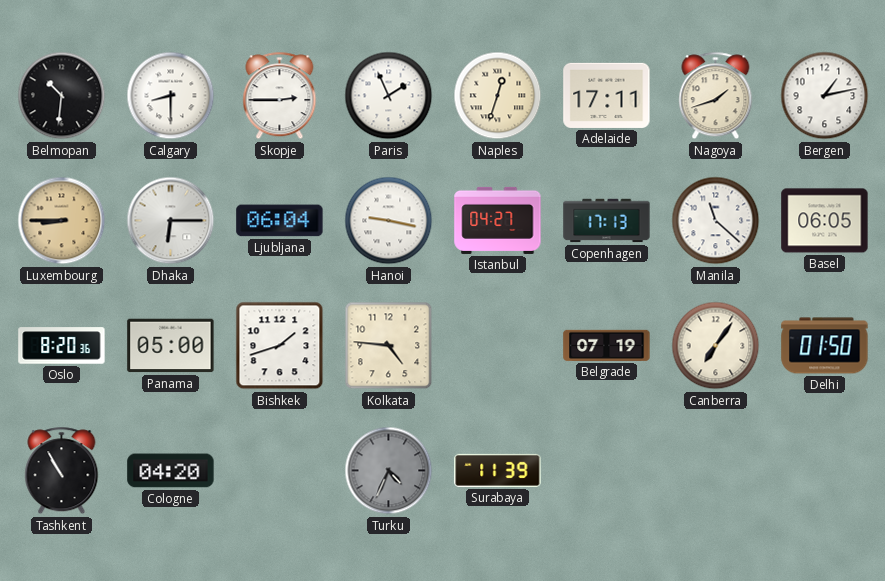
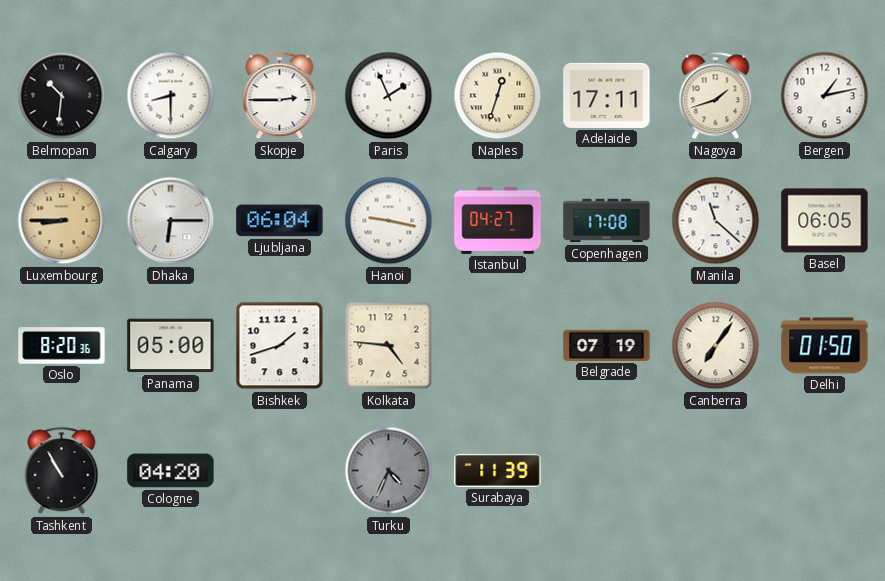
Copenhagen: 17:13 -> 17:08 (607, 221)
